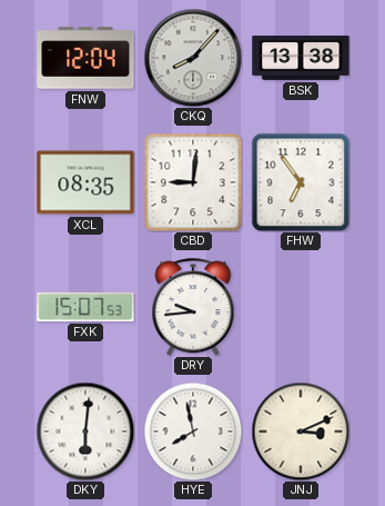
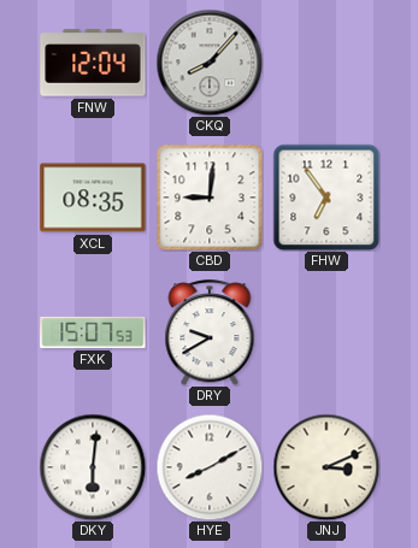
BSK: 13:38 -> none (301, 58)
DRY: 9:44 -> 9:40 (210, 332)
HYE: 7:58 -> 8:10 (210, 467)
